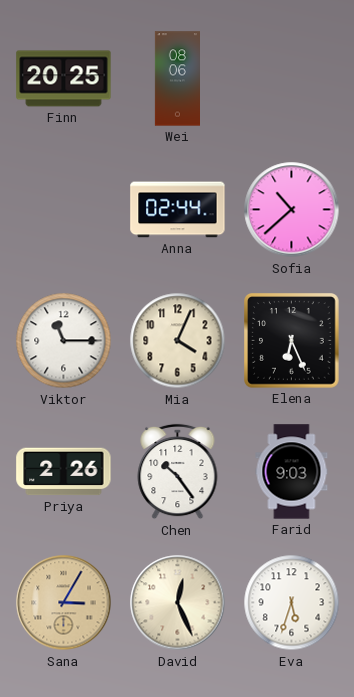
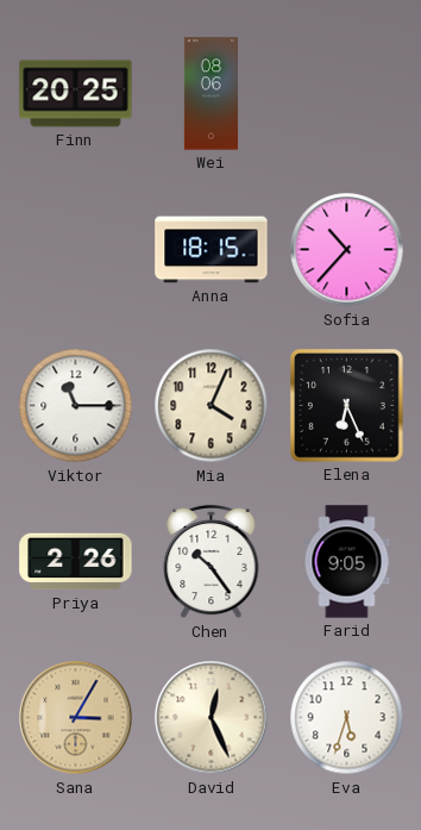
Anna: 02:44 -> 18:15 (212, 250)
Sofia: 10:38 -> 10:37 (347, 250)
Farid: 9:03 -> 9:05 (347, 562)
